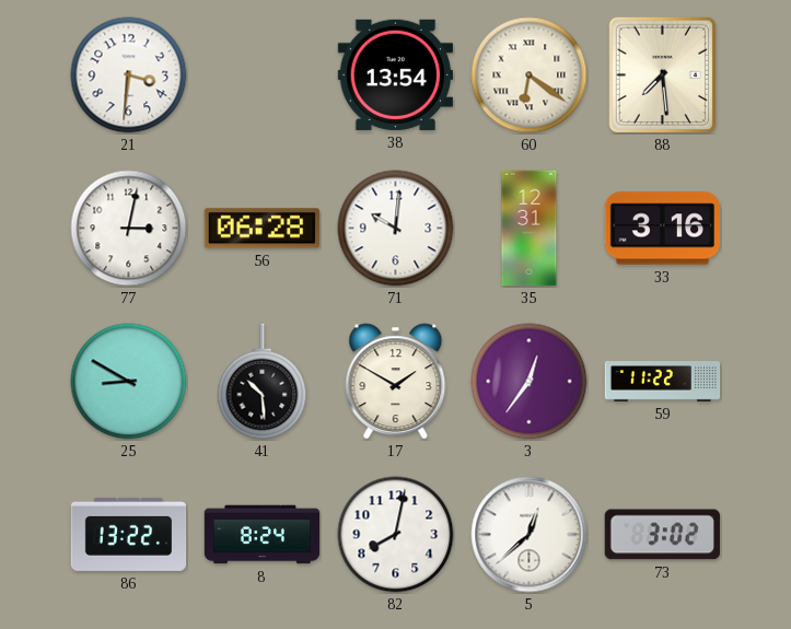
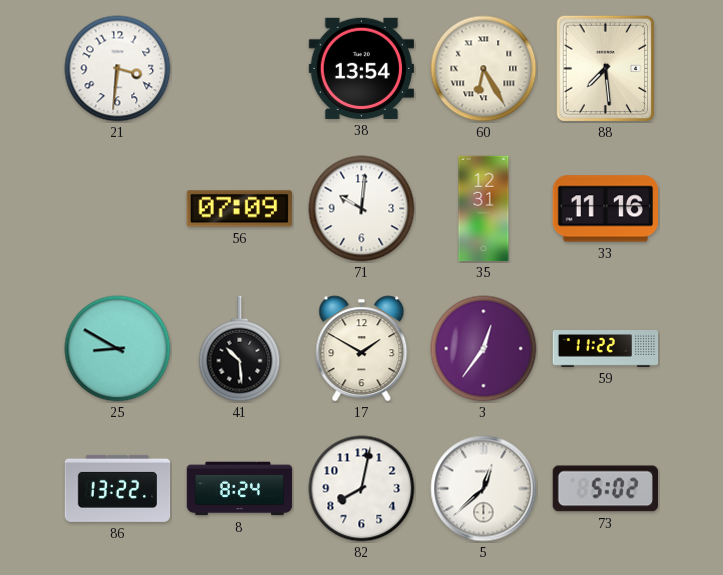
60: 6:21 -> 6:25 (484, 69)
77: 3:02 -> none (129, 229)
56: 06:28 -> 07:09 (239, 209)
33: 3:16 -> 11:16 (605, 209)
73: 3:02 -> 5:02 (605, 489)
